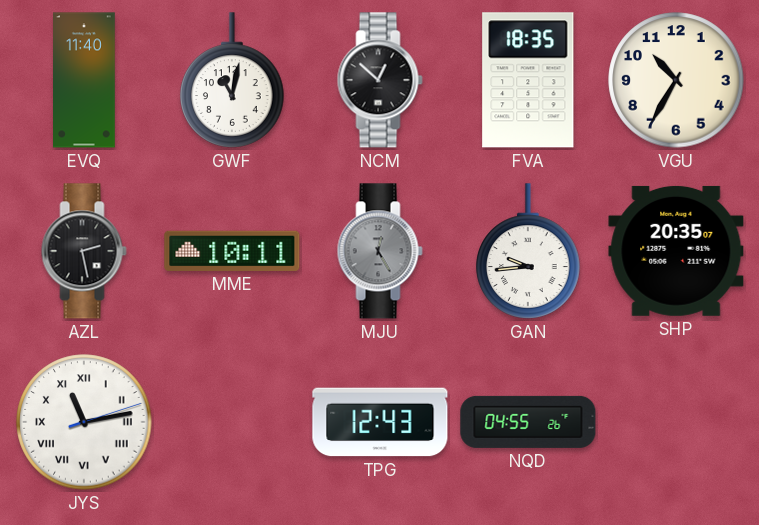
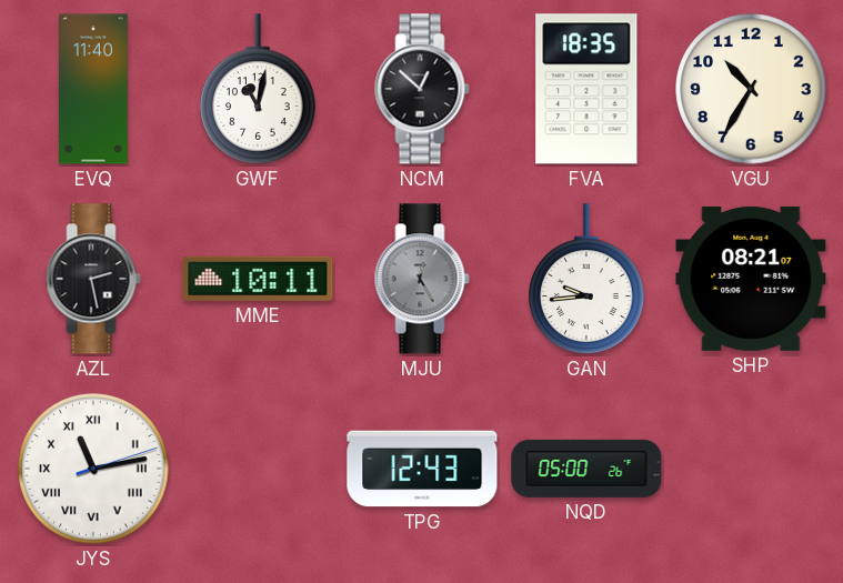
SHP: 20:35 -> 08:21 (751, 279)
NQD: 04:55 -> 05:00 (586, 469)
